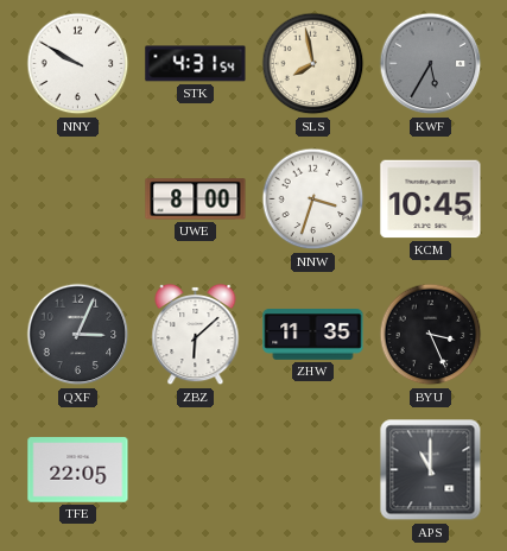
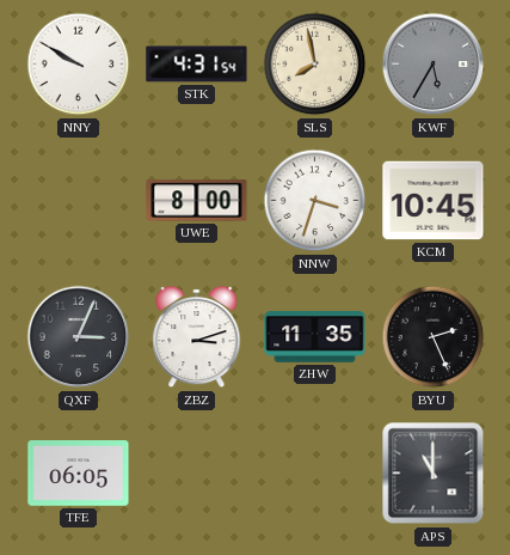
ZBZ: 6:08 -> 3:12 (197, 337)
BYU: 3:26 -> 2:26 (434, 337)
TFE: 22:05 -> 06:05 (79, 474)
